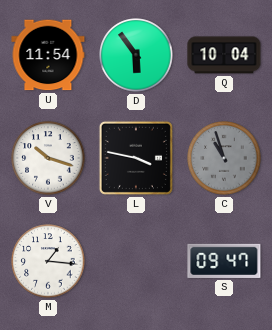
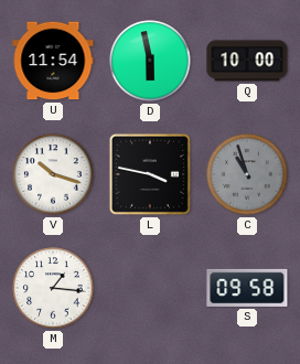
D: 5:54 -> 5:58 (150, 61)
Q: 10:04 -> 10:00 (247, 61)
S: 09:47 -> 09:58 (247, 288)
